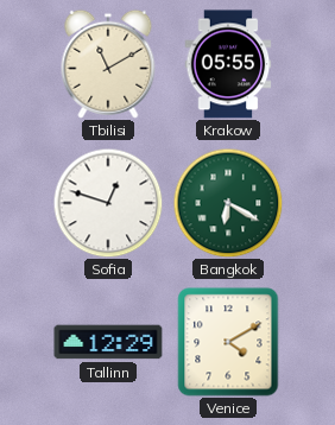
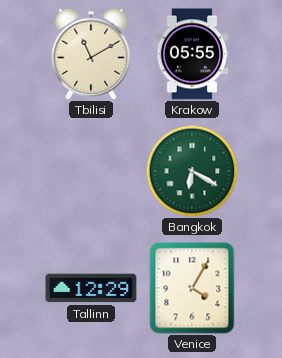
Sofia: 12:48 -> none (108, 203)
Venice: 4:10 -> 4:05 (192, 288)
